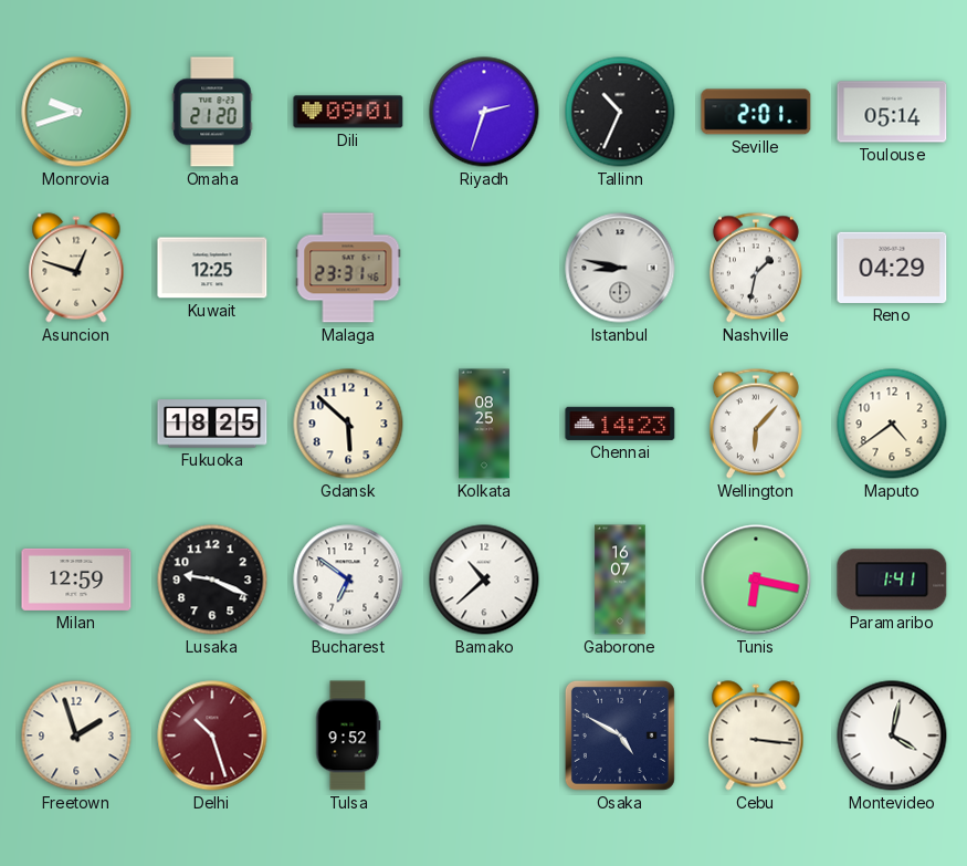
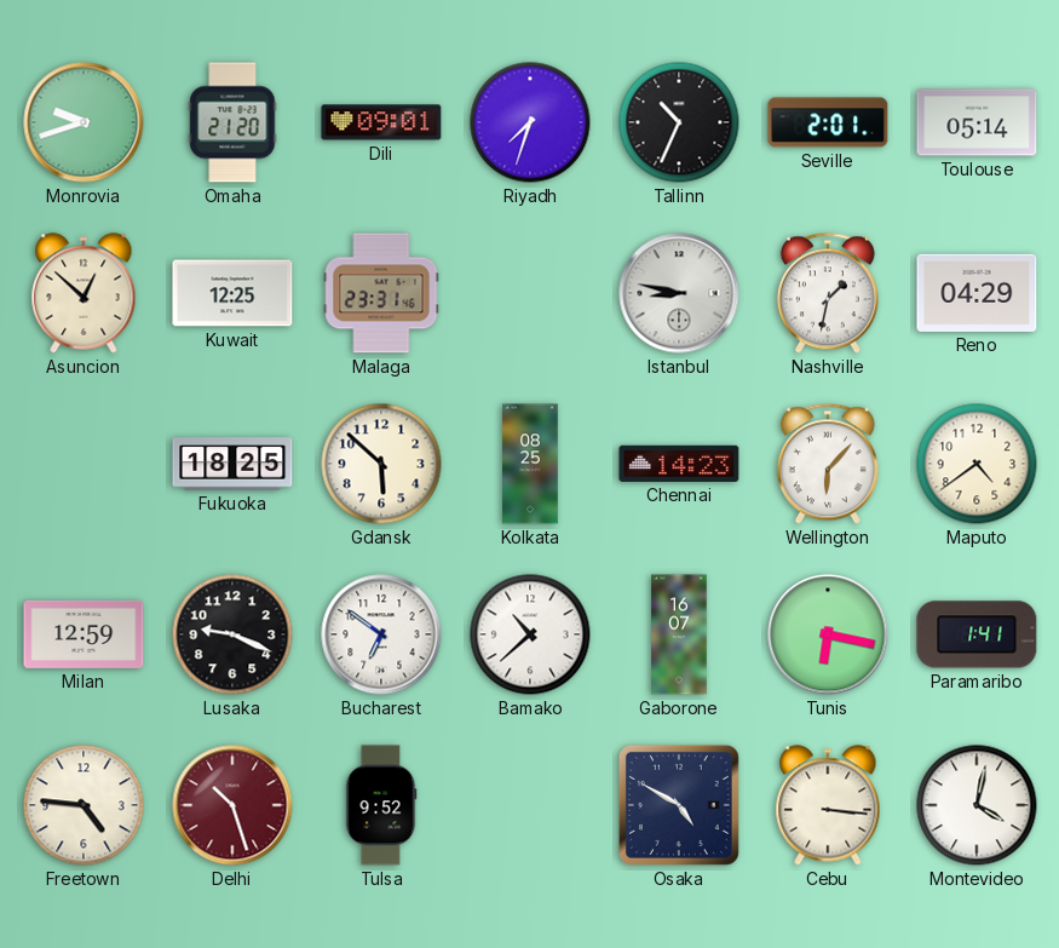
Riyadh: 2:33 -> 7:33 (530, 122)
Asuncion: 12:48 -> 12:52 (84, 293)
Freetown: 1:57 -> 4:46 (84, 805)
